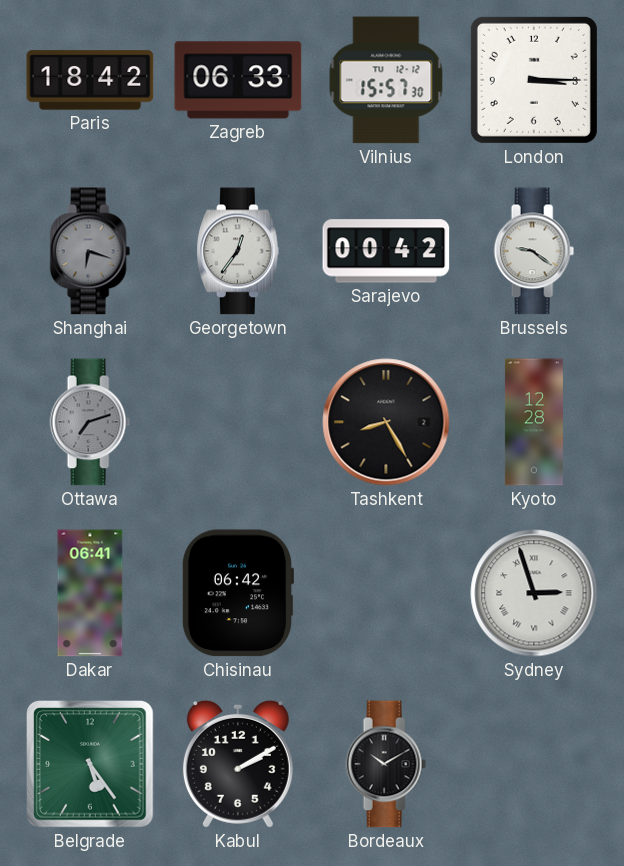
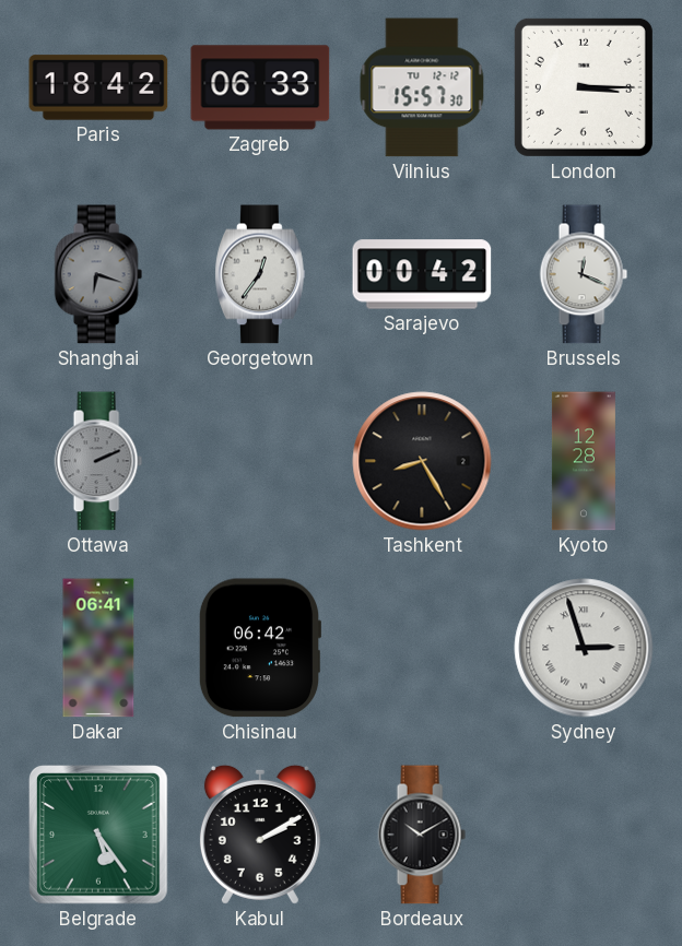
Brussels: 9:21 -> 12:19 (584, 274)
Ottawa: 7:12 -> 2:11 (98, 461)
